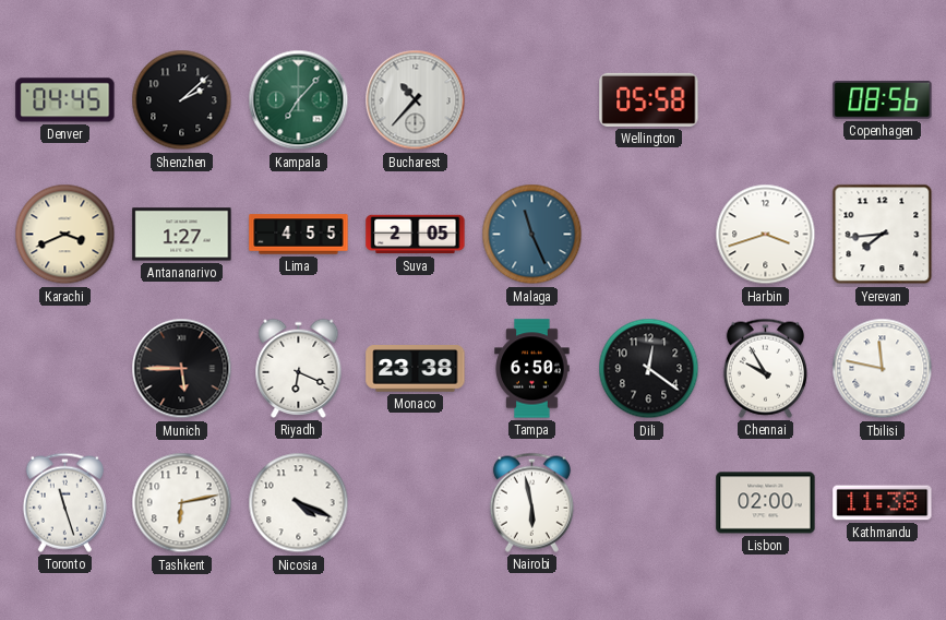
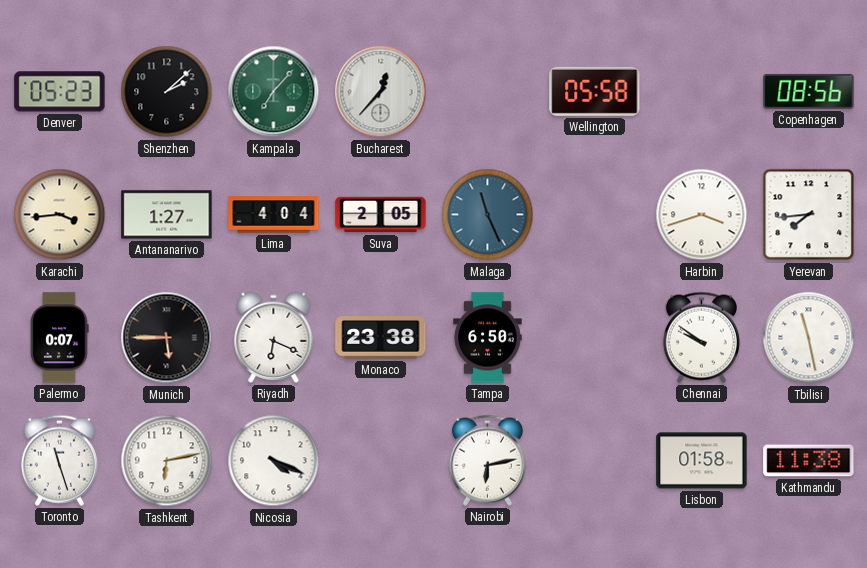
Denver: 04:45 -> 05:23 (60, 92)
Bucharest: 10:37 -> 12:37 (381, 92)
Karachi: 3:41 -> 3:44 (60, 215)
Lima: 4:55 -> 4:04 (274, 215)
Palermo: none -> 0:07 (59, 338)
Dili: 12:21 -> none (649, 369)
Chennai: 9:55 -> 9:51 (701, 337)
Tbilisi: 11:47 -> 11:28 (809, 338)
Nairobi: 5:58 -> 6:13 (487, 460)
Lisbon: 02:00 -> 01:58 (702, 461)
